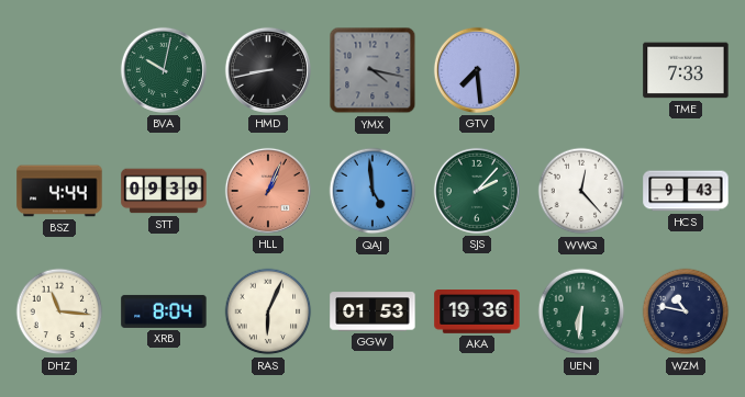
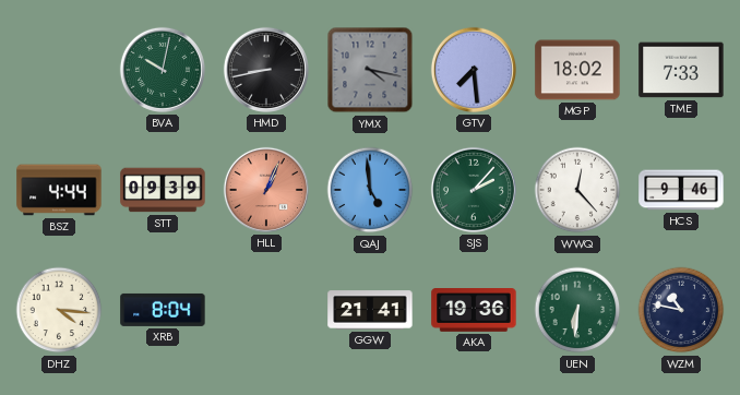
MGP: none -> 18:02 (577, 70)
HCS: 9:43 -> 9:46 (681, 190)
DHZ: 11:16 -> 4:16 (59, 310)
RAS: 6:04 -> none (268, 311)
GGW: 01:53 -> 21:41 (370, 310)
